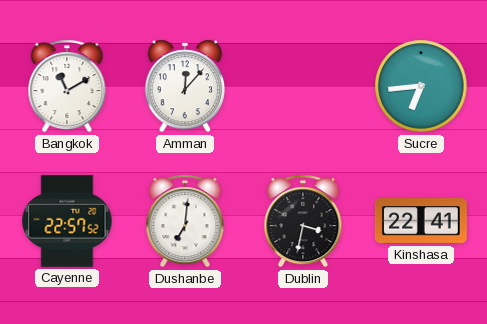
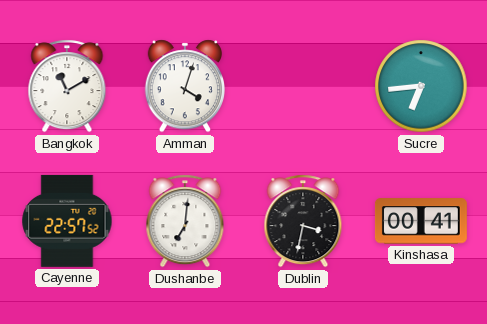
Amman: 12:07 -> 4:03 (184, 86)
Kinshasa: 22:41 -> 00:41 (421, 221)
